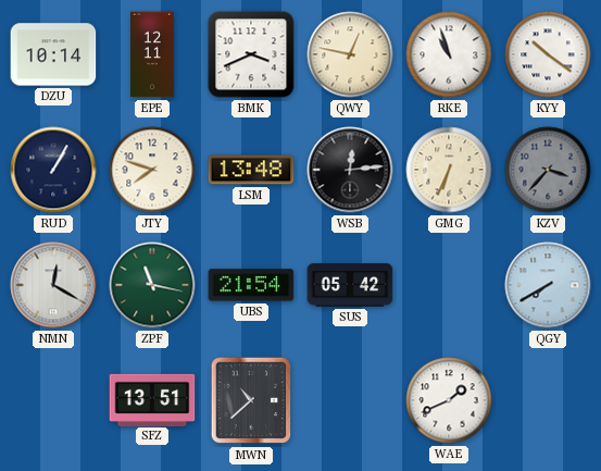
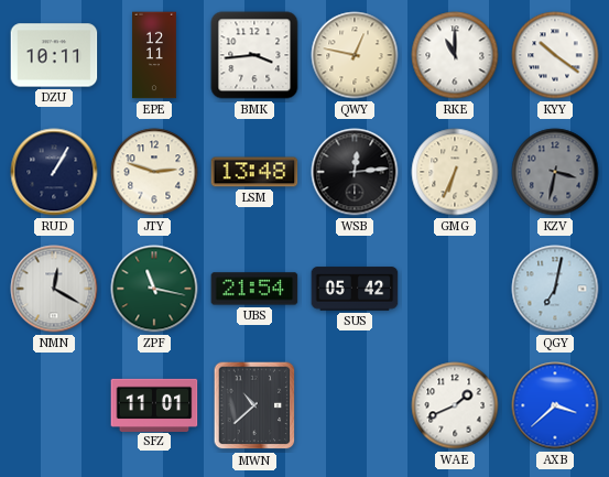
DZU: 10:14 -> 10:11 (54, 55)
BMK: 3:41 -> 3:44 (254, 55)
RKE: 10:57 -> 11:00 (455, 55)
JTY: 7:48 -> 2:48 (154, 172)
KZV: 3:37 -> 3:32 (555, 172)
QGY: 7:40 -> 7:02 (555, 289)
SFZ: 13:51 -> 11:01 (154, 404)
AXB: none -> 3:38 (555, 405)
